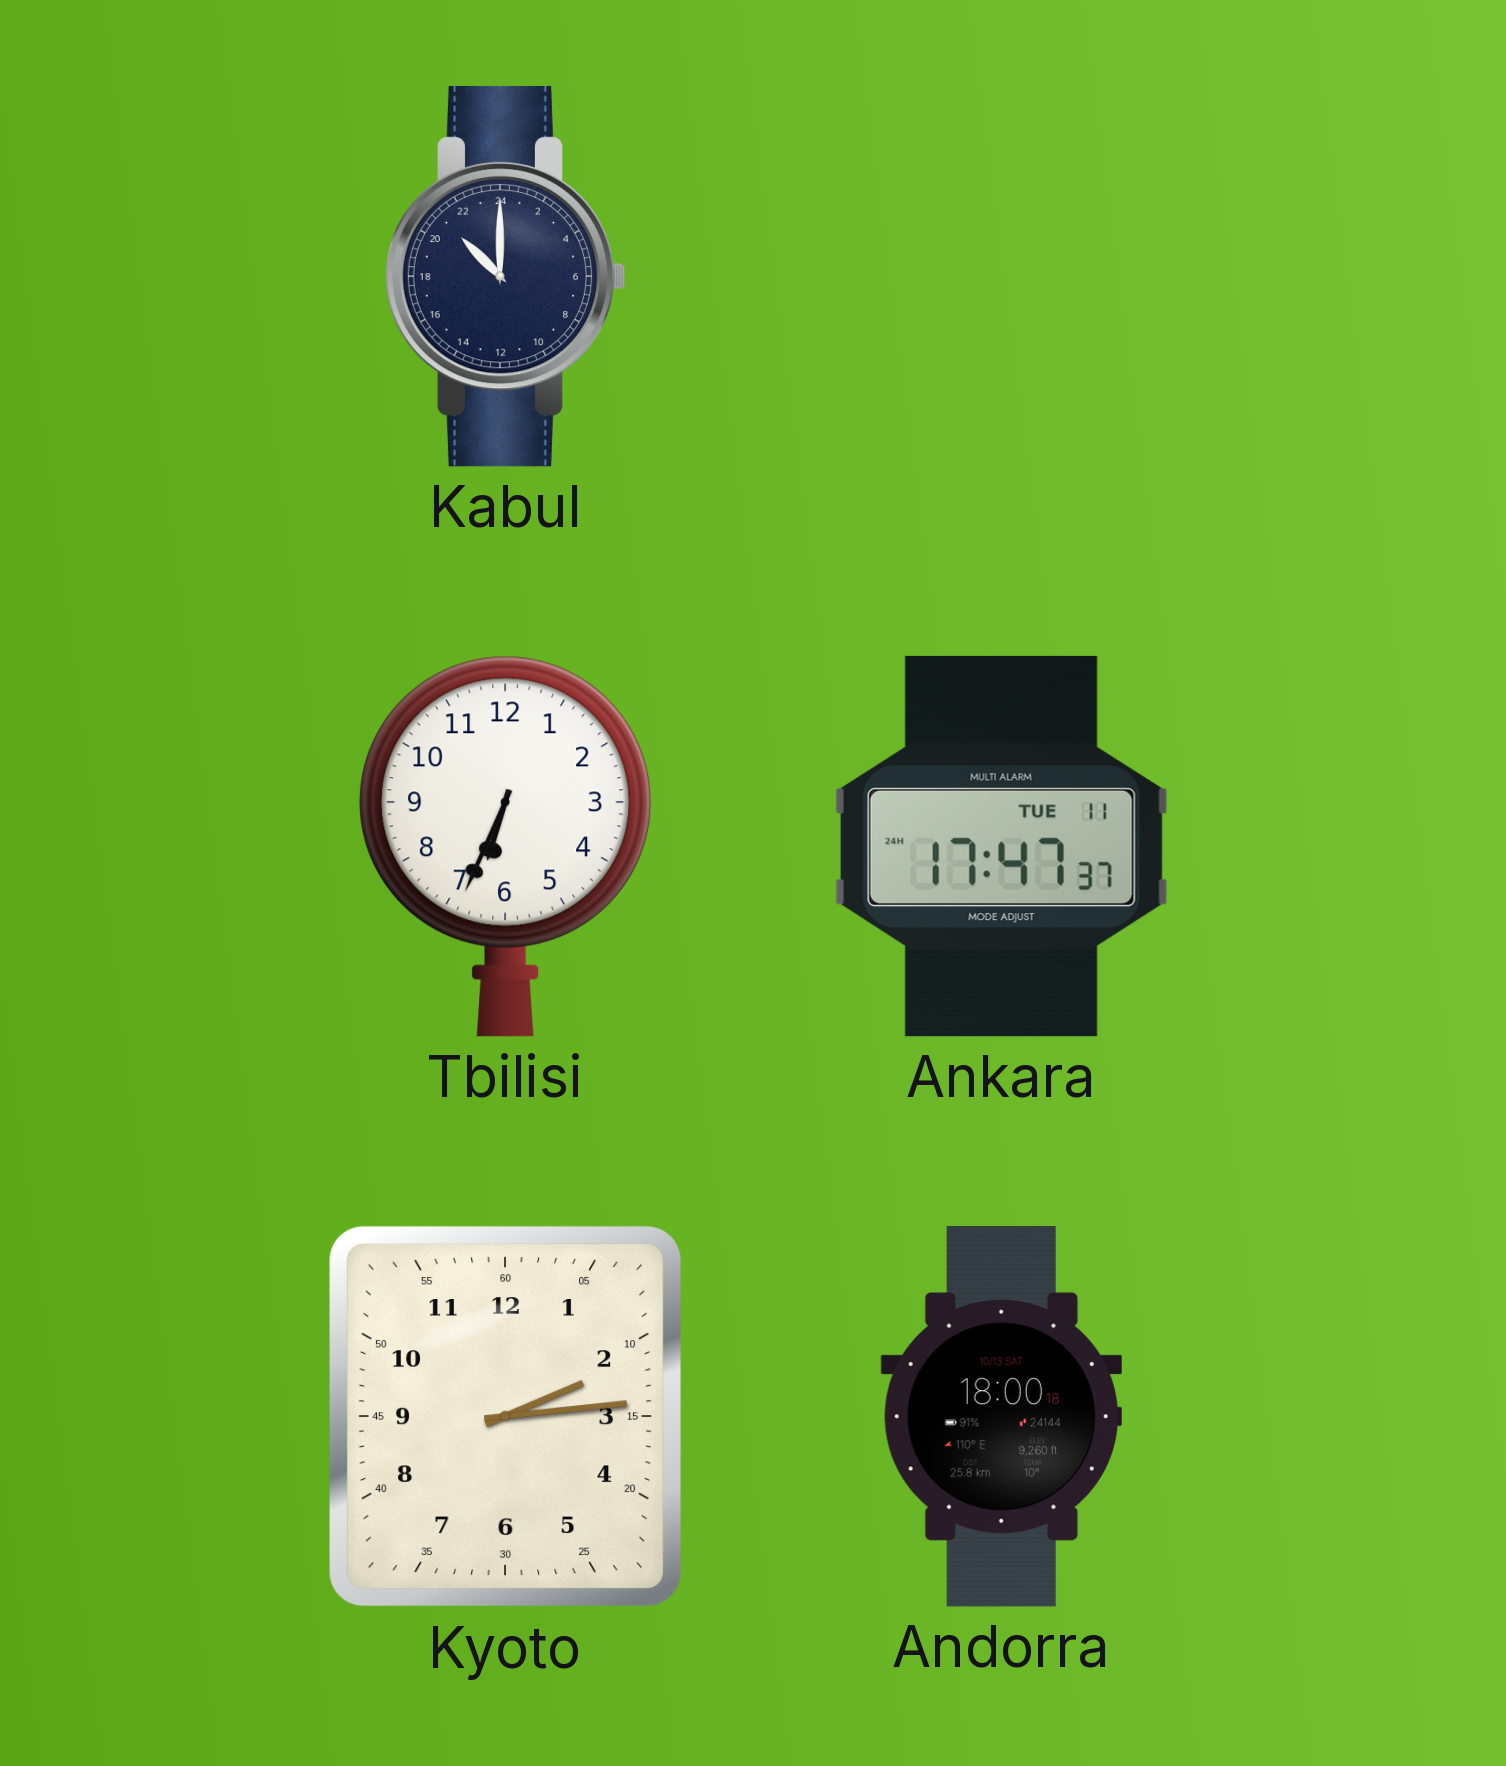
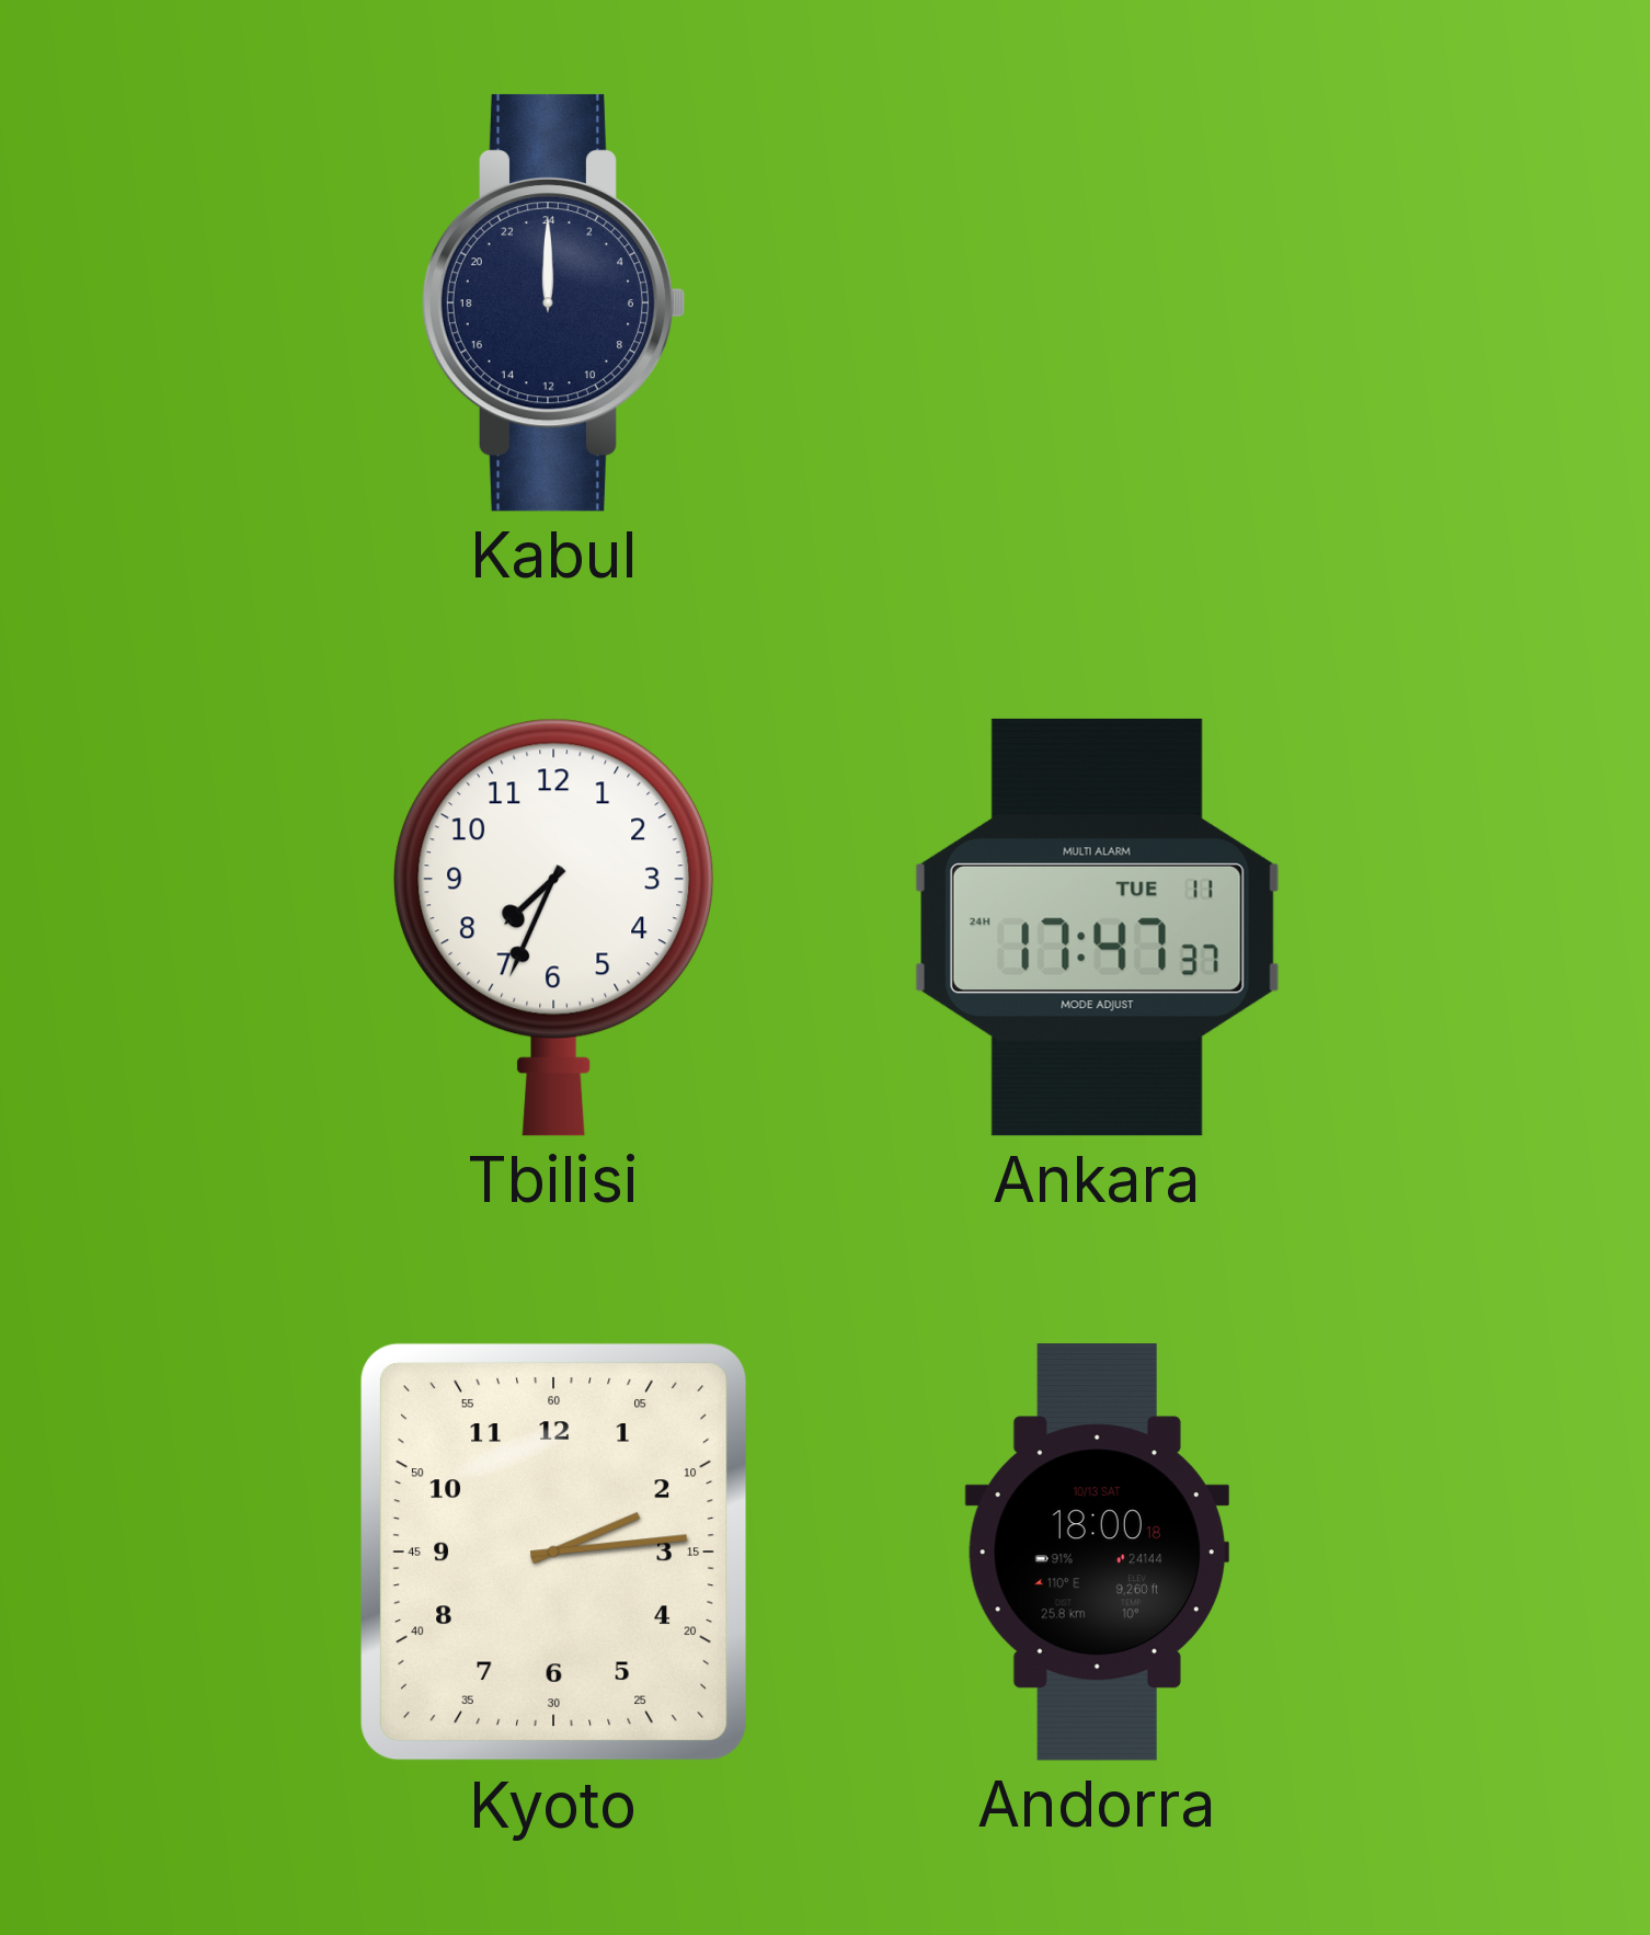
Kabul: 21:00 -> 0:00 (553, 302)
Tbilisi: 6:34 -> 7:34 (554, 927)
